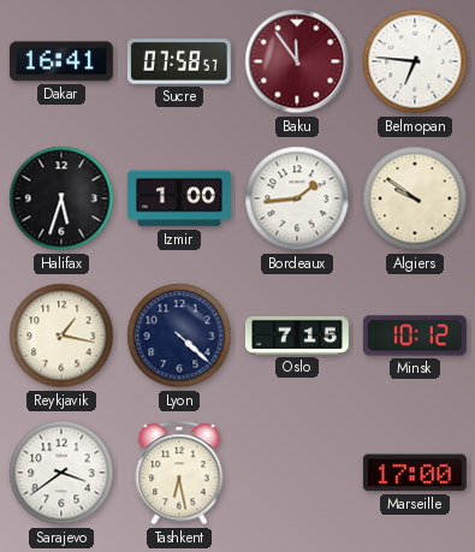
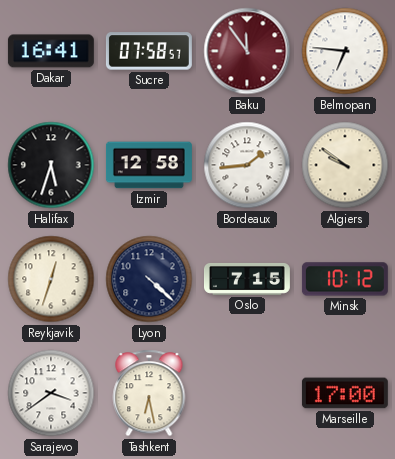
Izmir: 1:00 -> 12:58 (149, 165)
Reykjavik: 1:17 -> 12:33 (51, 279)
